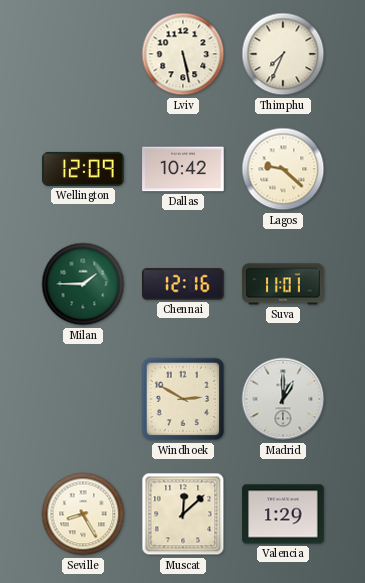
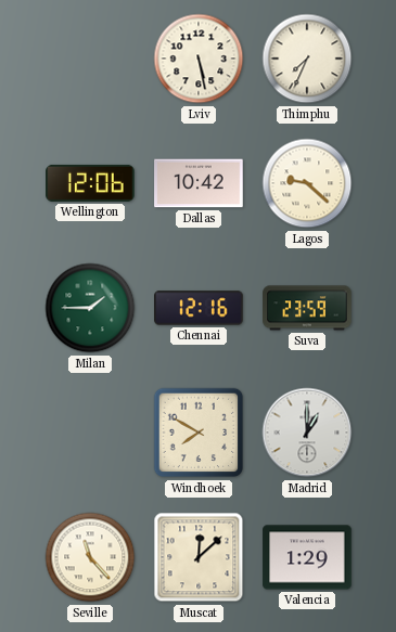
Wellington: 12:09 -> 12:06 (90, 183)
Suva: 11:01 -> 23:59 (307, 308)
Windhoek: 2:50 -> 7:50 (199, 433)
Seville: 8:25 -> 11:23 (90, 557)
